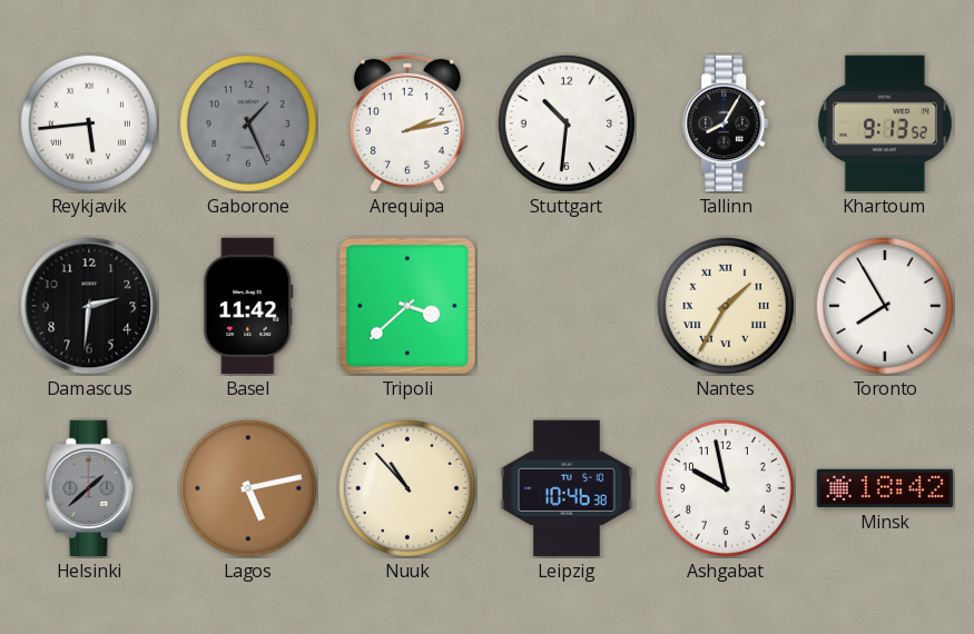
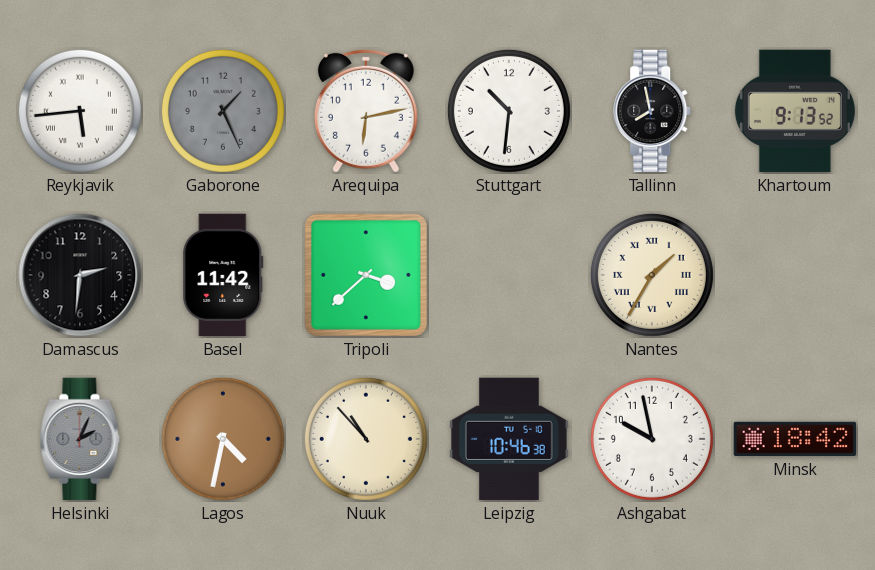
Arequipa: 2:13 -> 6:13 (366, 111)
Tallinn: 8:05 -> 7:58 (653, 111)
Toronto: 7:55 -> none (885, 306)
Helsinki: 1:38 -> 2:04 (80, 439)
Lagos: 5:13 -> 4:32 (223, 439)
